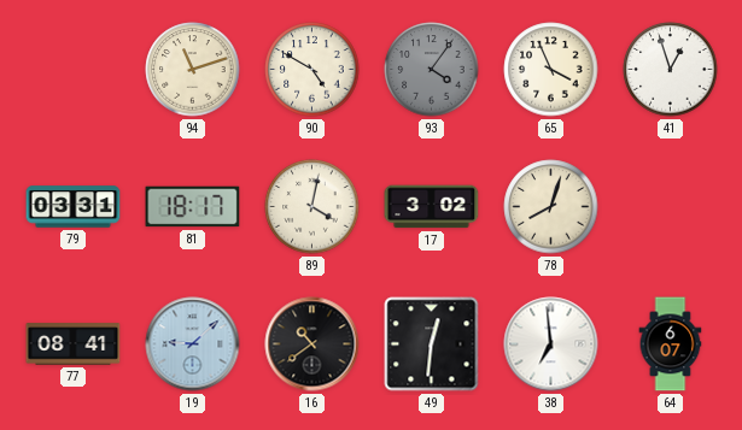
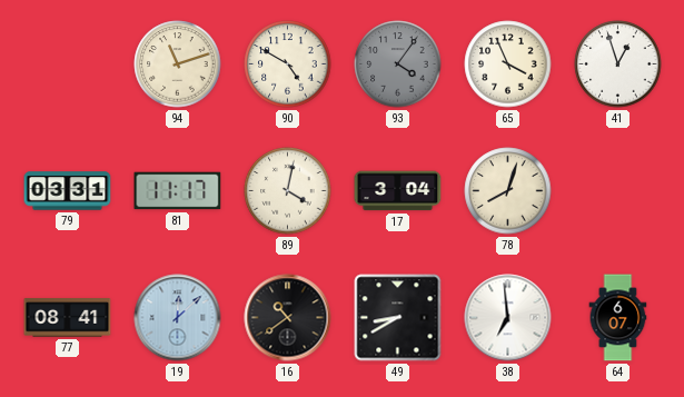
81: 18:17 -> 11:17 (178, 191)
17: 3:02 -> 3:04 (398, 191)
19: 9:08 -> 12:08 (178, 318)
49: 12:31 -> 8:40 (398, 318)
